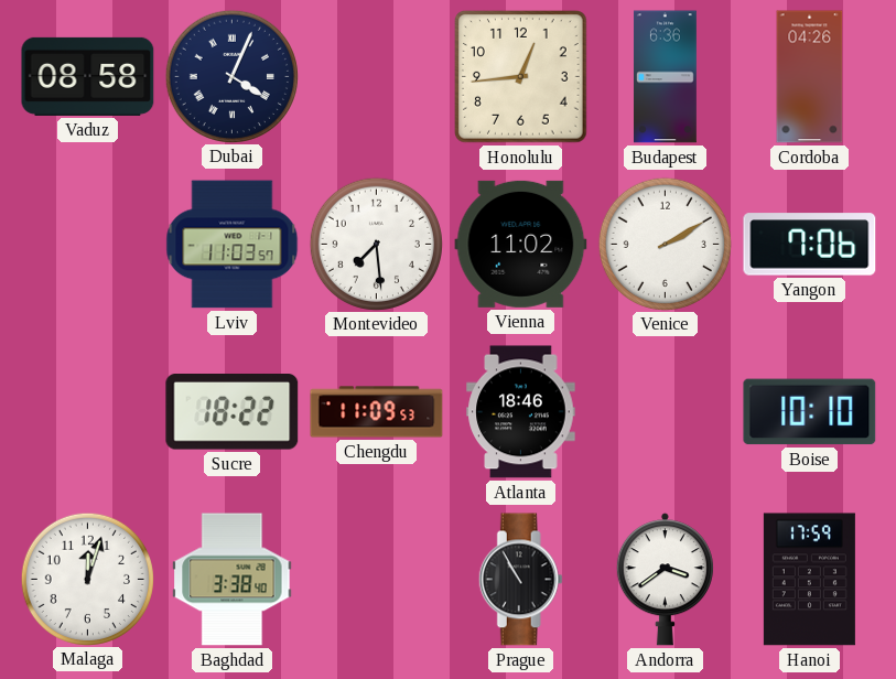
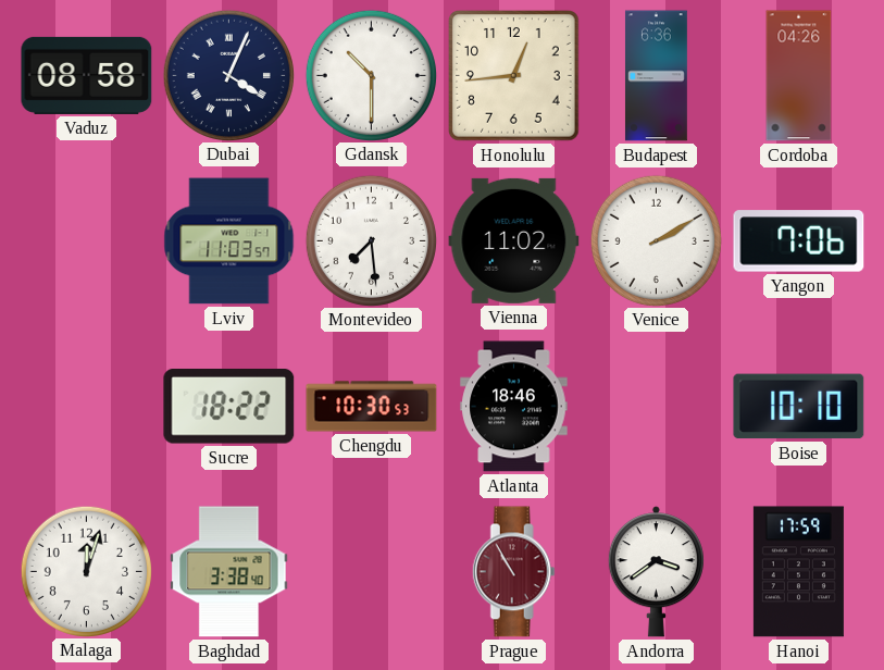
Gdansk: none -> 10:30 (371, 75)
Chengdu: 11:09 -> 10:30 (372, 407)
Prague dial: black -> burgundy (513, 572)
